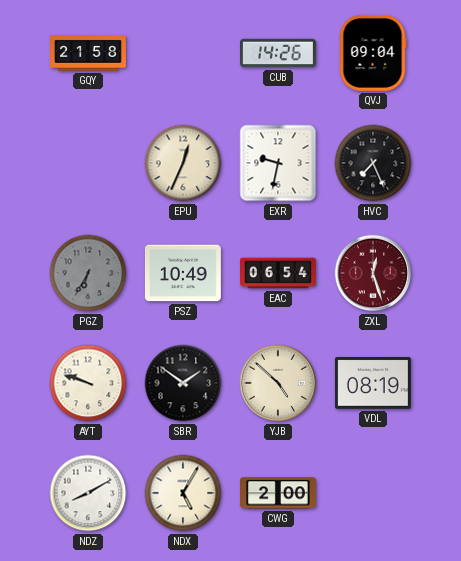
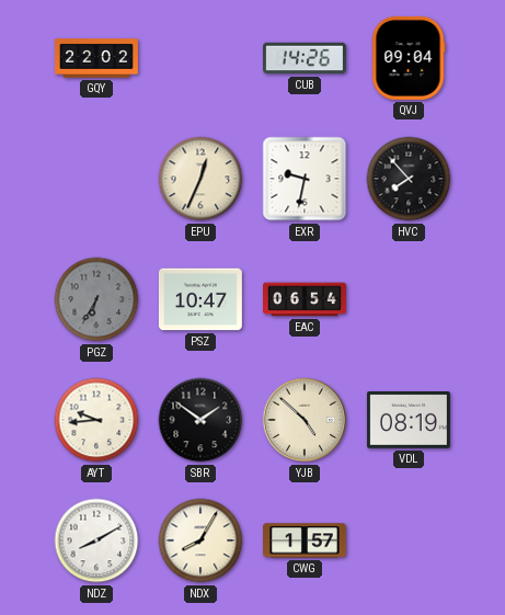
GQY: 21:58 -> 22:02 (97, 58)
HVC: 7:26 -> 7:53 (409, 179)
PSZ: 10:49 -> 10:47 (200, 299)
ZXL: 12:27 -> none (373, 273)
AYT: 9:48 -> 9:44 (96, 420)
NDX: 5:05 -> 8:05 (200, 540)
CWG: 2:00 -> 1:57 (306, 540)
